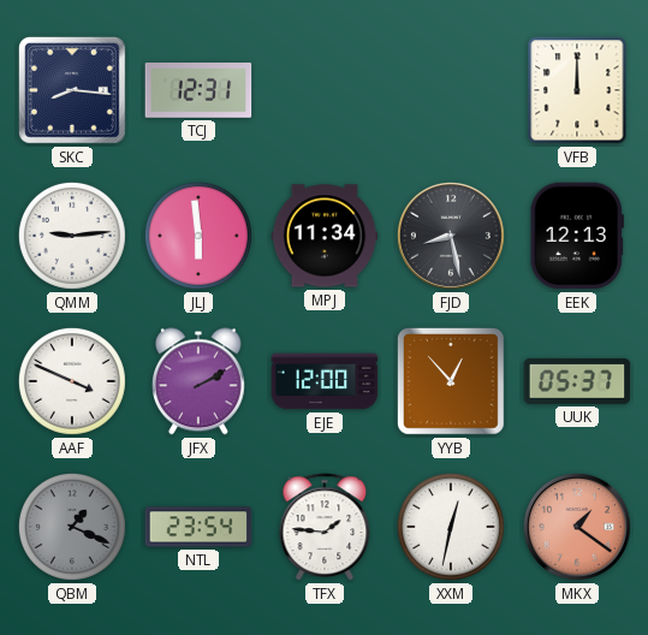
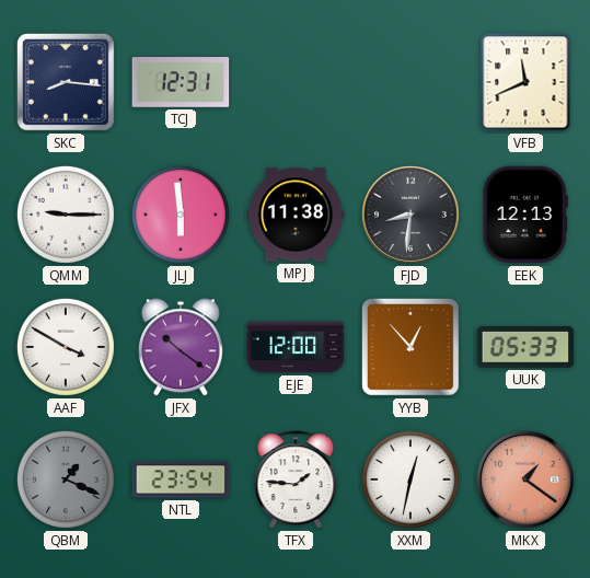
VFB: 12:00 -> 11:41 (525, 82)
QMM: 9:14 -> 9:15 (66, 215)
MPJ: 11:34 -> 11:38 (296, 215)
FJD: 8:28 -> 8:31 (410, 215)
AAF: 3:49 -> 3:50 (66, 347)
JFX: 2:10 -> 10:21 (181, 347)
UUK: 05:37 -> 05:33 (525, 347)
